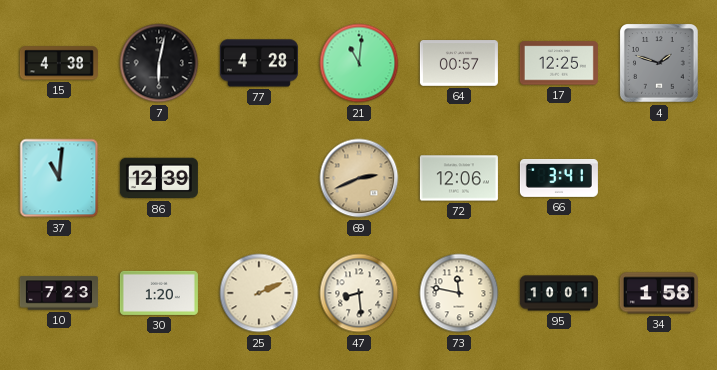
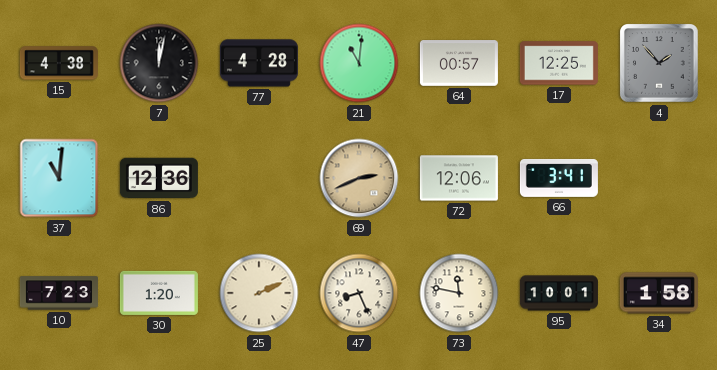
7: 6:02 -> 12:02 (159, 63)
4: 1:48 -> 1:53 (659, 63)
86: 12:39 -> 12:36 (159, 178)
47: 8:29 -> 8:26 (359, 293)
